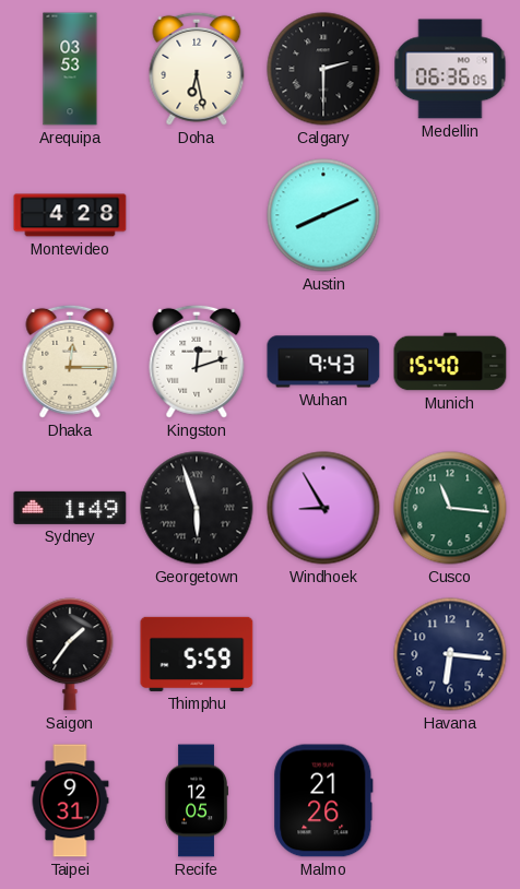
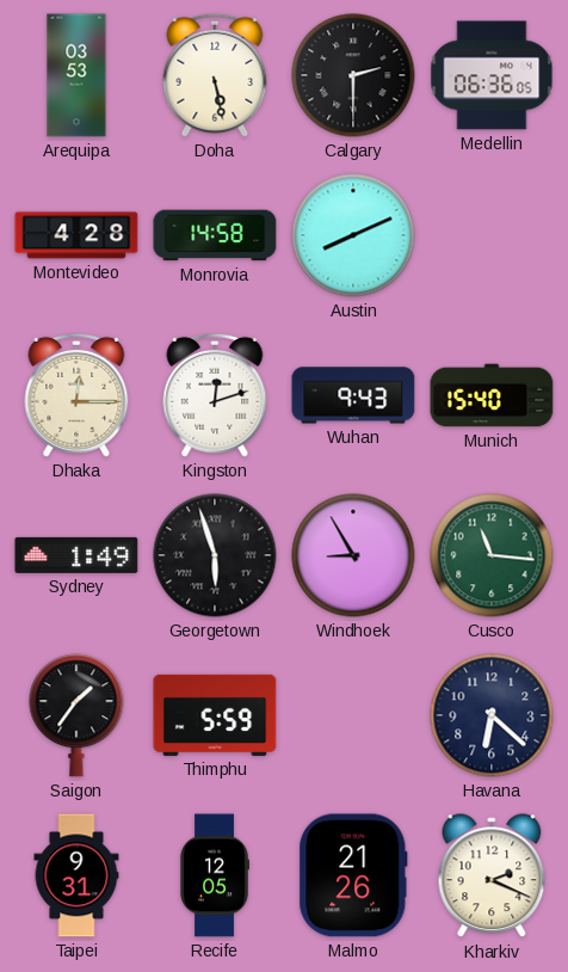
Doha: 6:28 -> 5:28 (215, 75)
Monrovia: none -> 14:58 (215, 235)
Havana: 6:16 -> 6:22 (492, 715)
Kharkiv: none -> 2:19 (492, 876)
